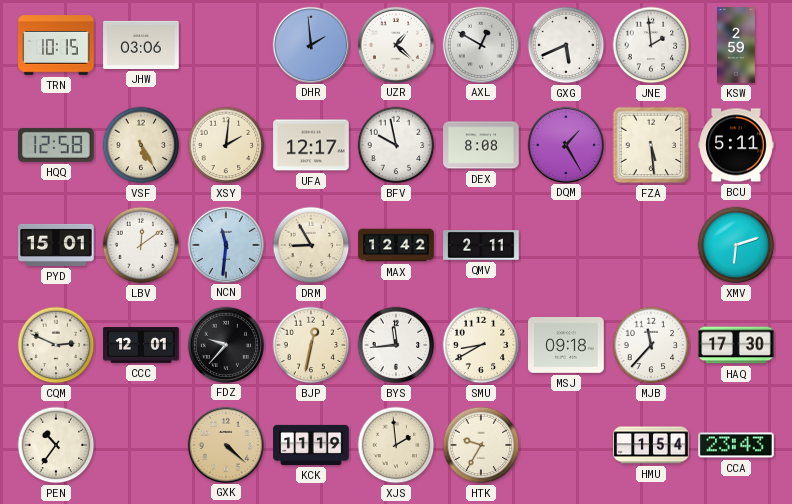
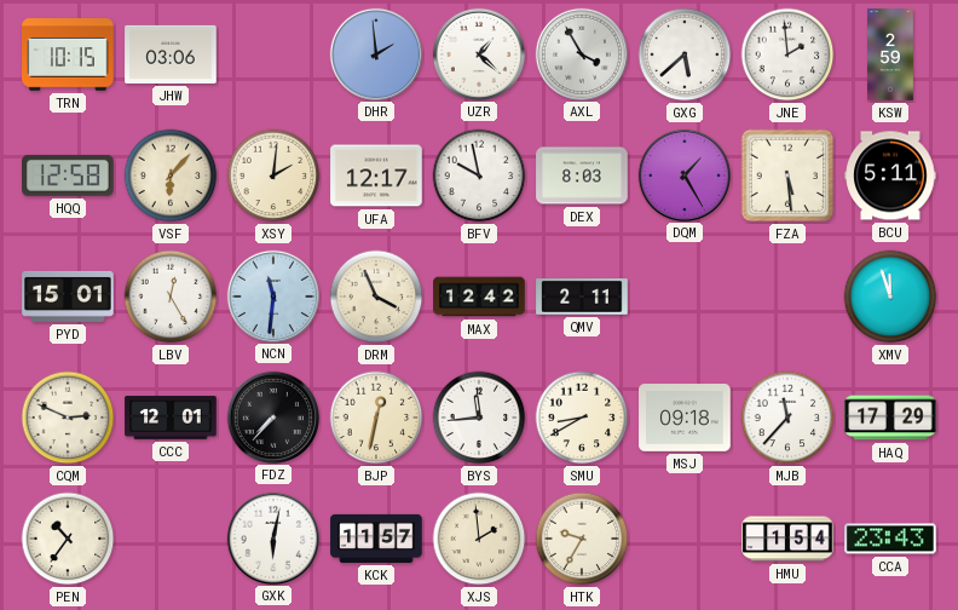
AXL: 12:50 -> 3:55 (581, 53)
GXG: 5:41 -> 5:38 (685, 54)
VSF: 5:25 -> 6:07 (171, 175)
DEX: 8:08 -> 8:03 (582, 175)
LBV: 12:09 -> 12:25 (171, 297)
DRM: 8:55 -> 3:56 (376, 297)
XMV: 6:12 -> 11:57 (890, 297)
FDZ: 9:37 -> 7:37 (272, 416)
HAQ: 17:30 -> 17:29 (890, 418)
GXK: 4:22 -> 6:02 (272, 537)
GXK dial: champagne -> white (272, 537)
KCK: 11:19 -> 11:57 (376, 539)
